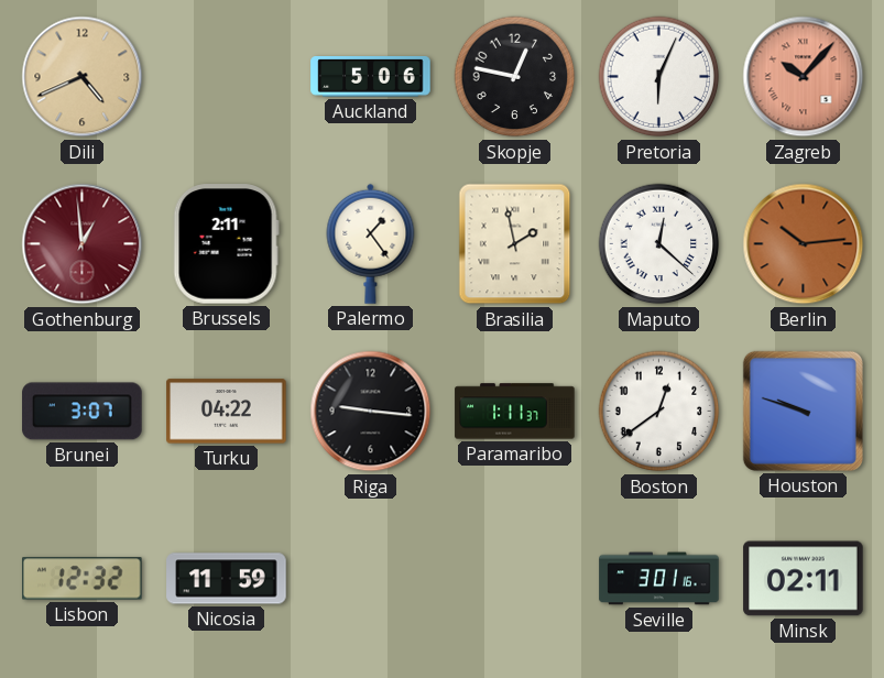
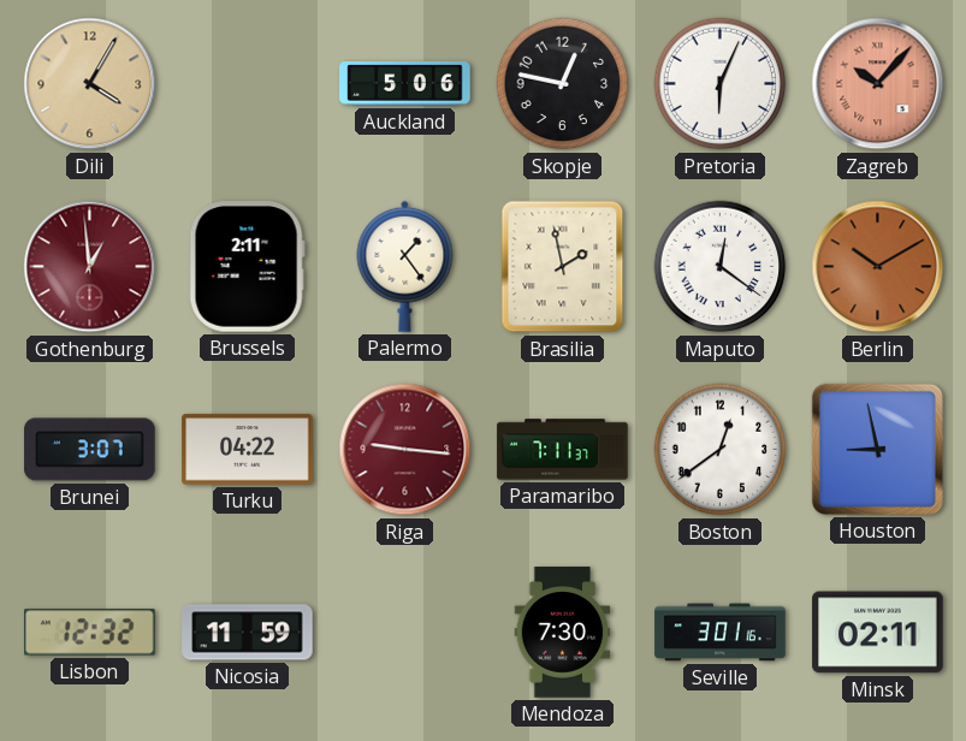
Dili: 4:41 -> 4:05 (90, 84)
Maputo: 12:22 -> 12:21 (721, 267)
Berlin: 10:14 -> 10:10 (878, 267)
Riga dial: black -> burgundy (405, 450)
Paramaribo: 1:11 -> 7:11 (563, 450)
Houston: 9:48 -> 8:58 (877, 449)
Mendoza: none -> 7:30 (563, 633)
